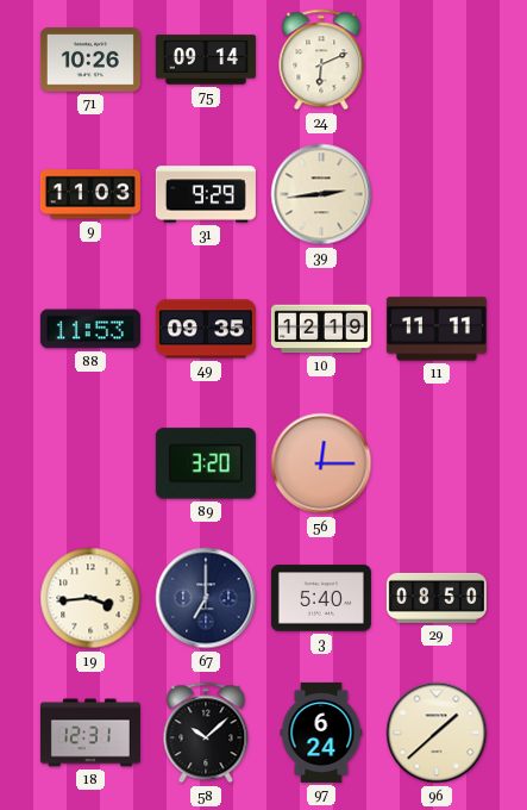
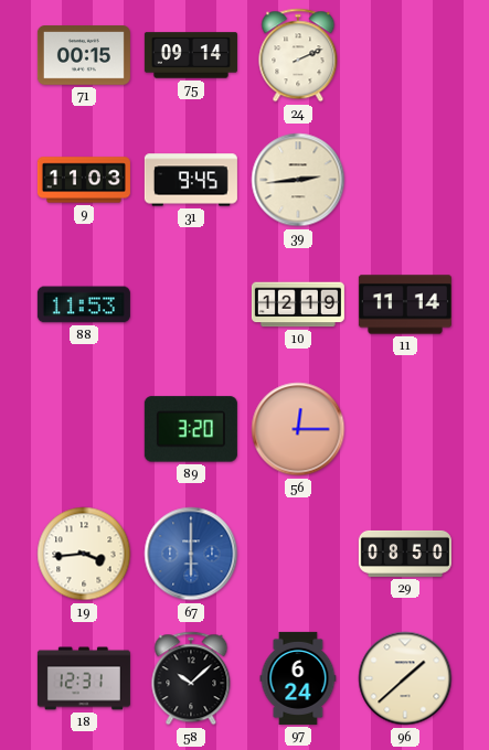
71: 10:26 -> 00:15 (84, 55)
24: 6:11 -> 2:11 (298, 55)
31: 9:29 -> 9:45 (191, 180)
49: 09:35 -> none (206, 329)
11: 11:11 -> 11:14 (405, 304)
67: 7:00 -> 6:00 (191, 554)
67 dial: navy -> blue (191, 554)
3: 5:40 -> none (321, 598)
